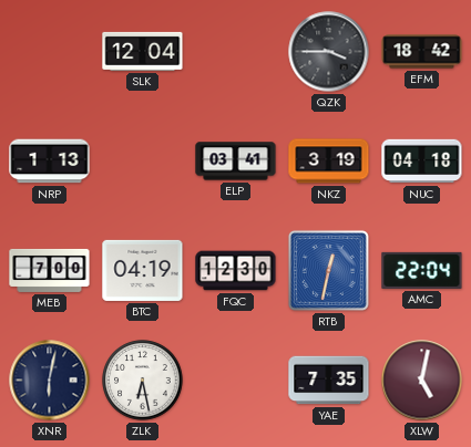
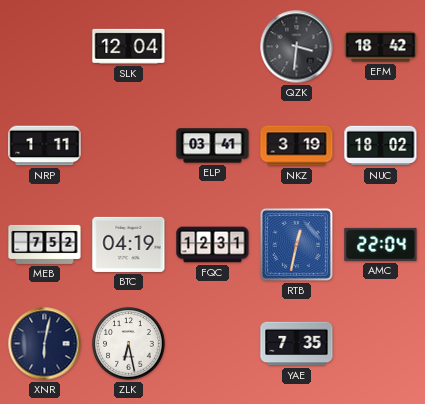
QZK: 3:45 -> 3:31 (297, 47)
NRP: 1:13 -> 1:11 (45, 146)
NUC: 04:18 -> 18:02 (381, 146)
MEB: 7:00 -> 7:52 (45, 244)
FQC: 12:30 -> 12:31 (213, 245)
XLW: 5:02 -> none (422, 381)
